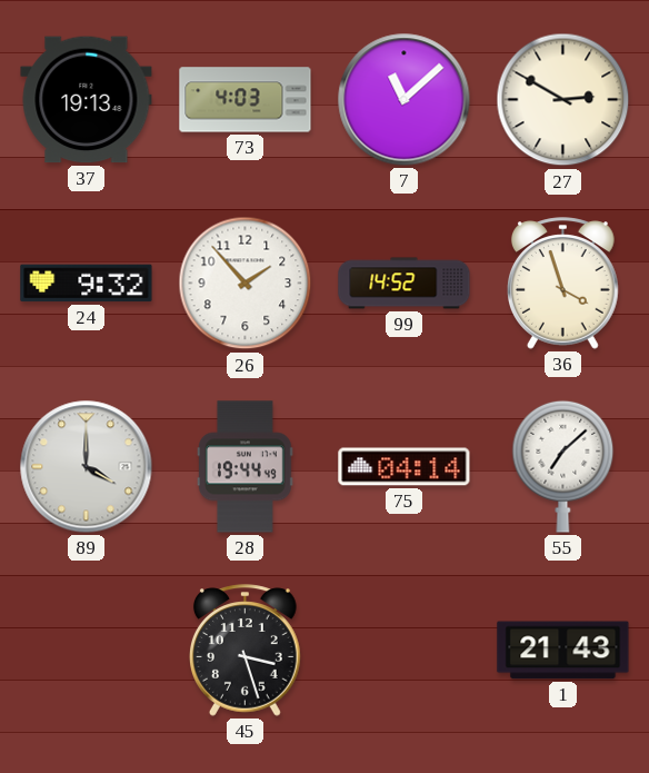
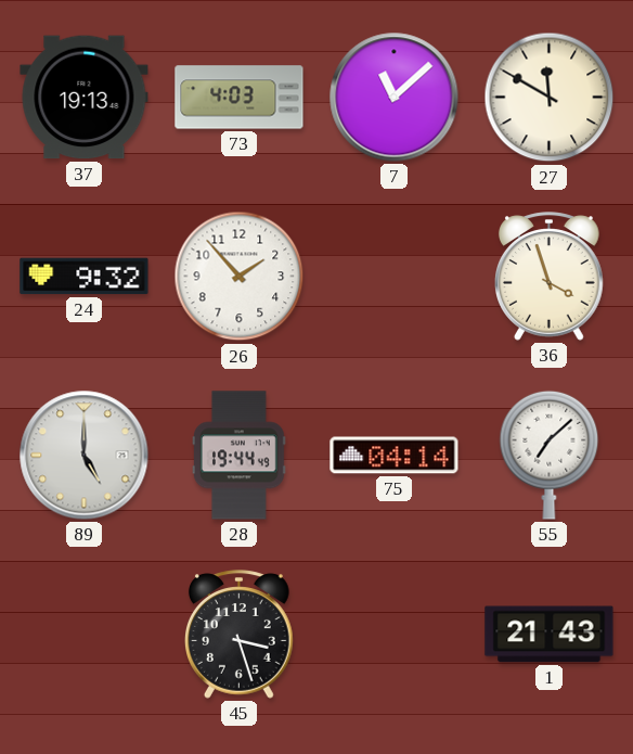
27: 2:50 -> 11:50 (550, 98)
99: 14:52 -> none (405, 284)
89: 4:00 -> 5:00 (85, 456)
